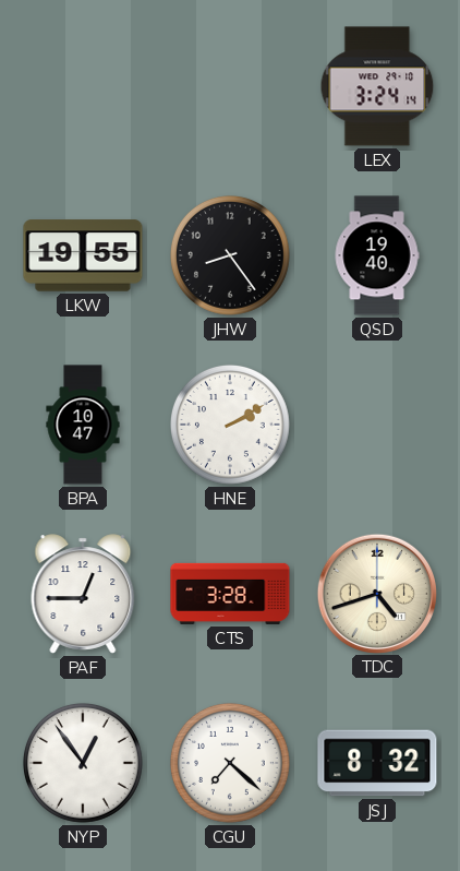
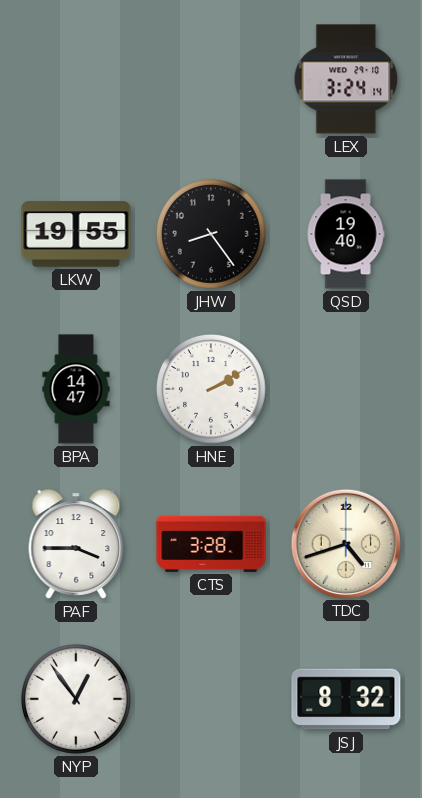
BPA: 10:47 -> 14:47 (76, 389)
PAF: 12:45 -> 3:45 (76, 544)
CGU: 7:22 -> none (230, 763)
